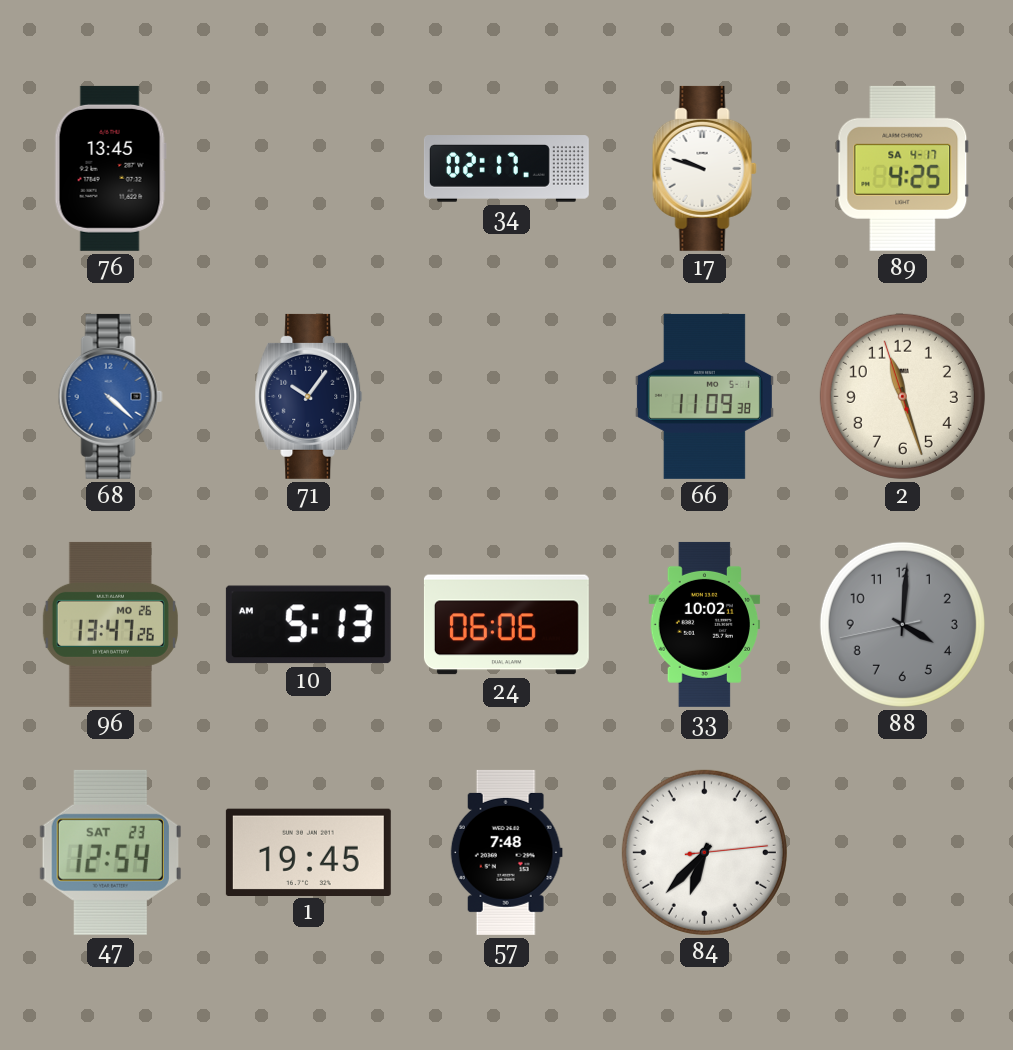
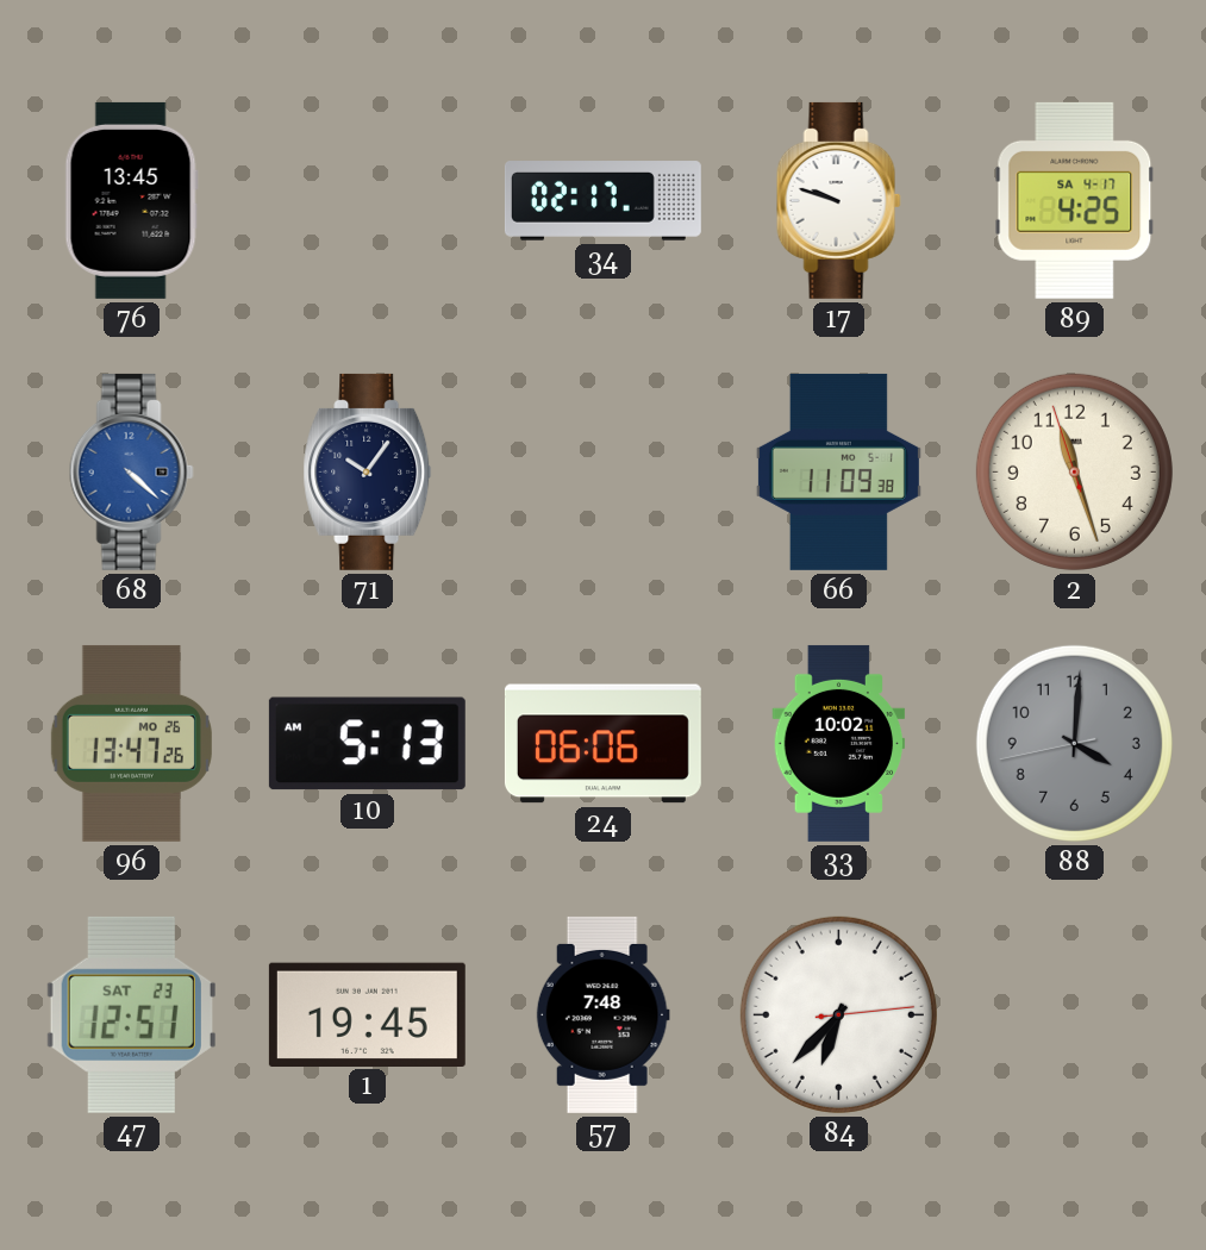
47: 12:54 -> 12:51 (131, 1014)
